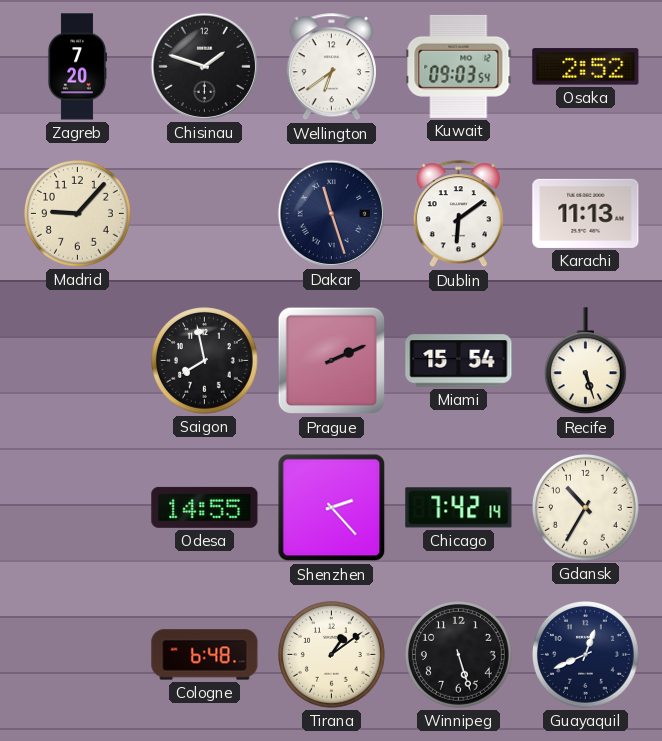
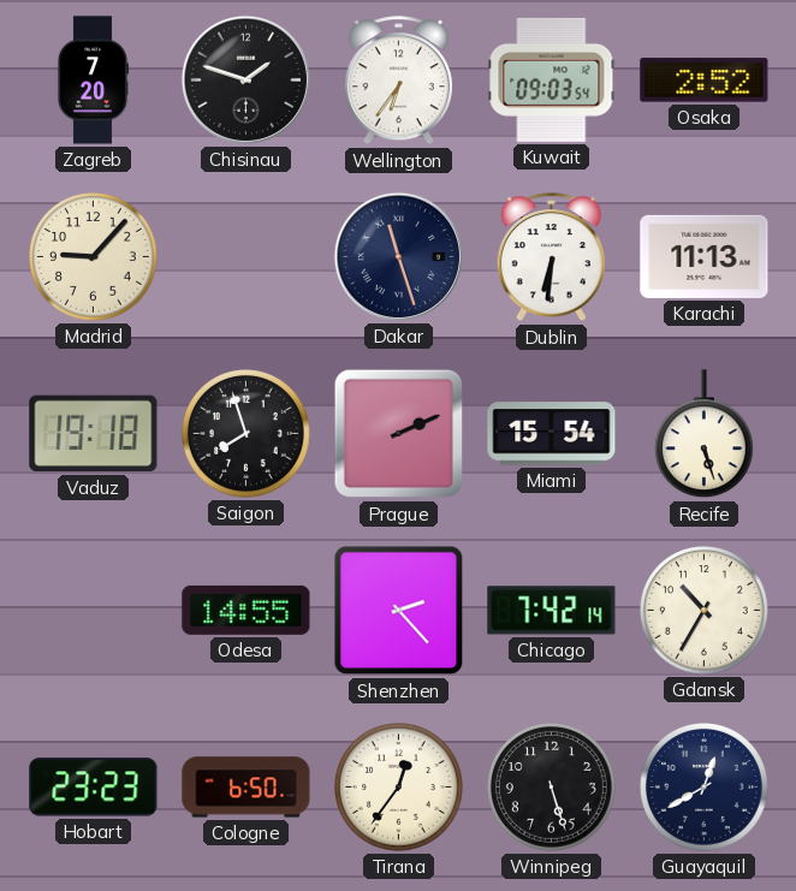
Wellington: 6:39 -> 6:36 (398, 81)
Dublin: 6:09 -> 6:31 (551, 257)
Vaduz: none -> 19:18 (94, 434)
Saigon: 7:58 -> 7:57 (246, 434)
Hobart: none -> 23:23 (94, 788)
Cologne: 6:48 -> 6:50 (246, 788)
Tirana: 1:09 -> 12:36 (399, 788)
Guayaquil: 12:41 -> 12:40 (705, 788)
